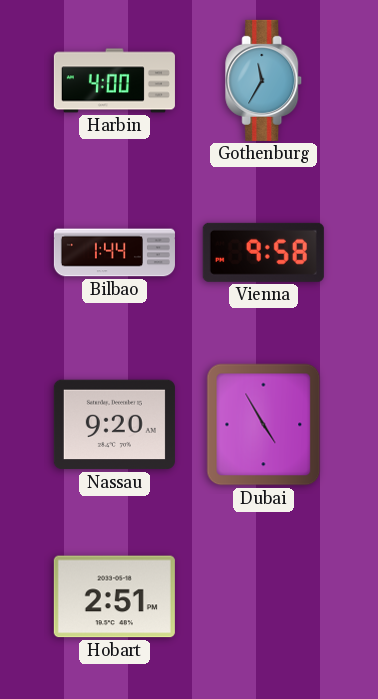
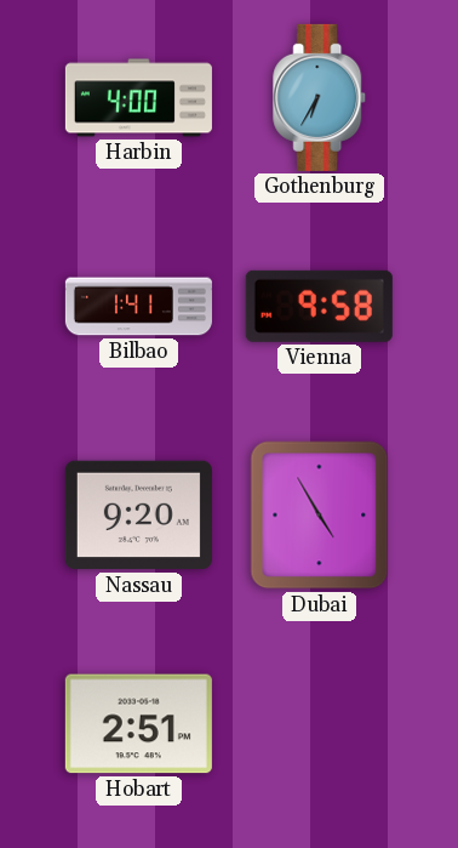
Gothenburg: 11:35 -> 6:35 (320, 97)
Bilbao: 1:44 -> 1:41 (138, 307)
